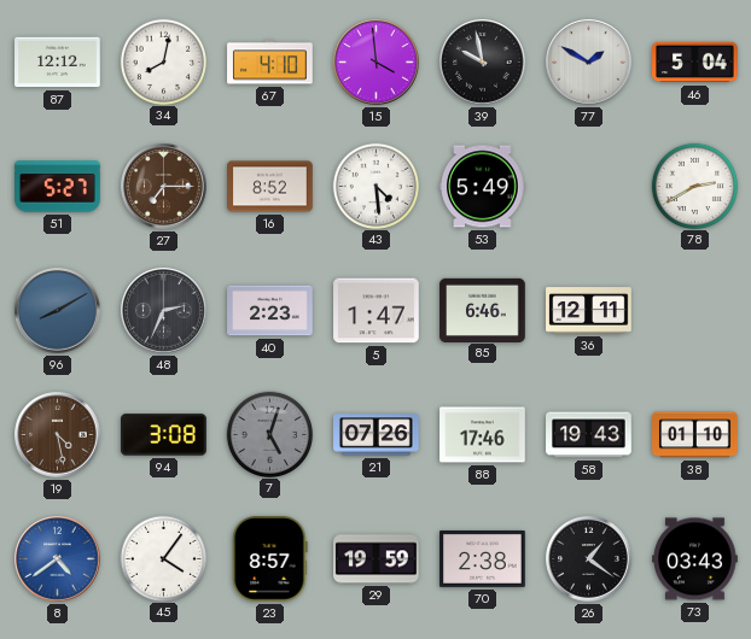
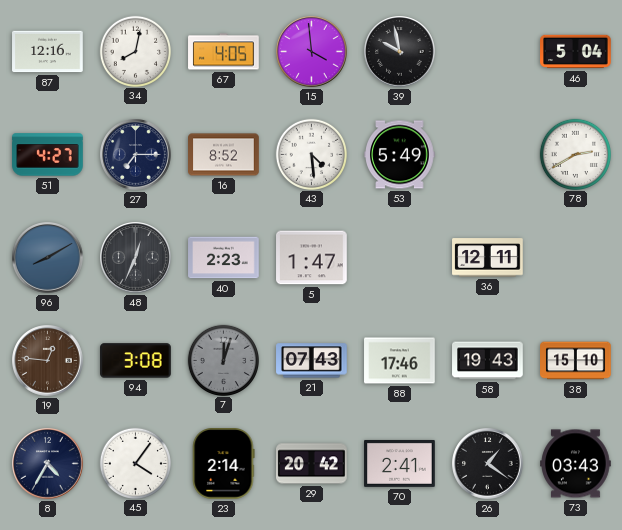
87: 12:12 -> 12:16 (48, 52)
67: 4:10 -> 4:05 (224, 52)
77: 1:50 -> none (589, 63)
51: 5:27 -> 4:27 (48, 155)
27 dial: brown -> navy (136, 155)
48: 2:34 -> 12:34 (136, 258)
85: 6:46 -> none (483, 310)
19: 4:28 -> 12:46 (48, 361)
7: 5:03 -> 12:03 (223, 360)
21: 07:26 -> 07:43 (312, 361)
38: 01:10 -> 15:10 (576, 361)
8: 4:39 -> 4:35 (48, 464)
8 dial: blue -> navy (48, 464)
23: 8:57 -> 2:14 (224, 464)
29: 19:59 -> 20:42 (312, 464)
70: 2:38 -> 2:41 (400, 463)
